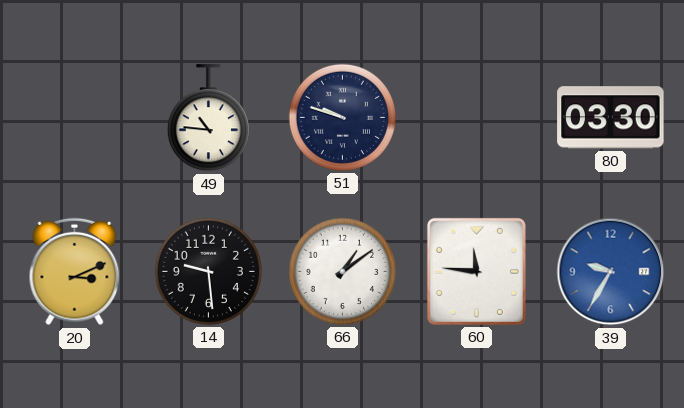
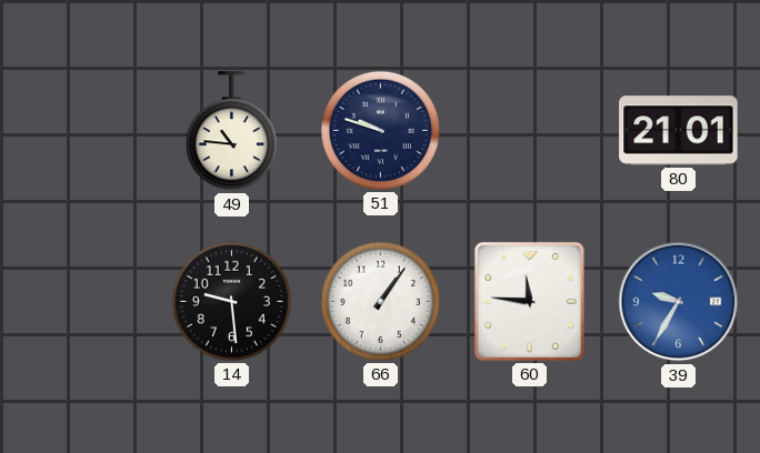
80: 03:30 -> 21:01 (679, 131)
20: 3:11 -> none (75, 272)
66: 1:09 -> 1:06 (380, 301)
